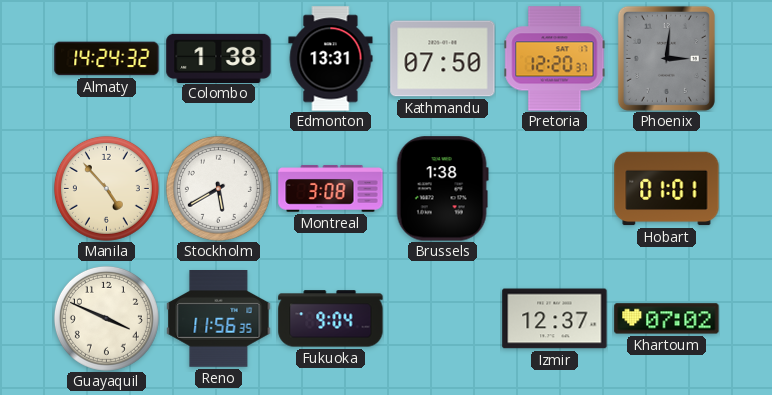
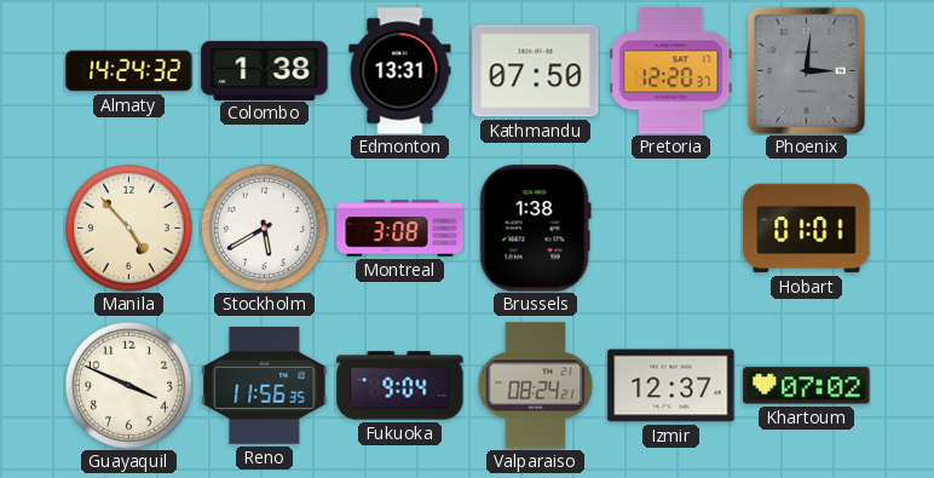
Valparaiso: none -> 08:24 (536, 386)
